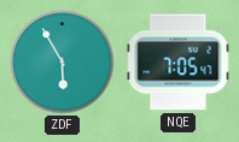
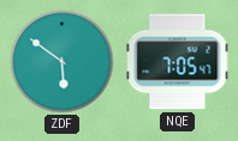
ZDF: 5:55 -> 5:51 (63, 62)
